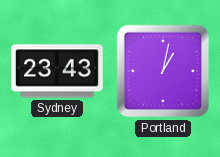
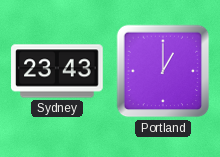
Portland: 1:02 -> 1:00 (163, 71)
